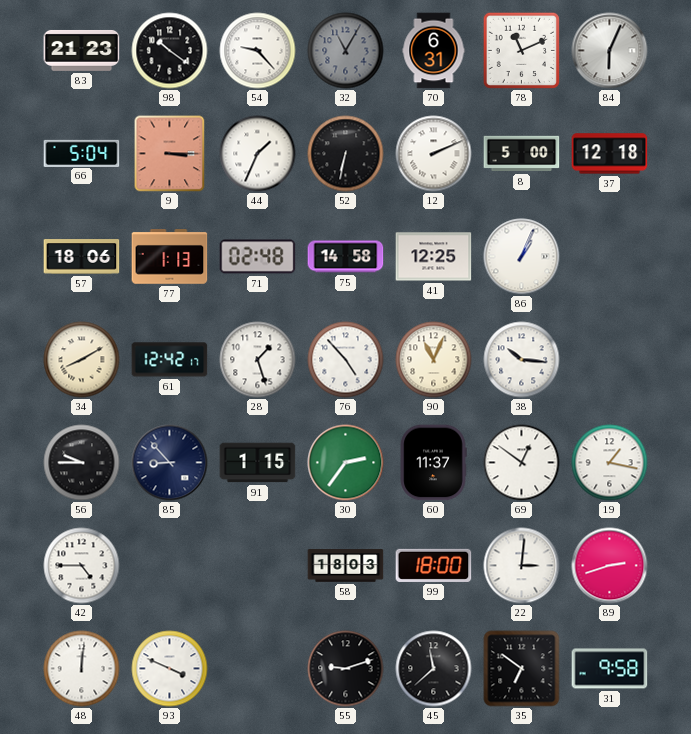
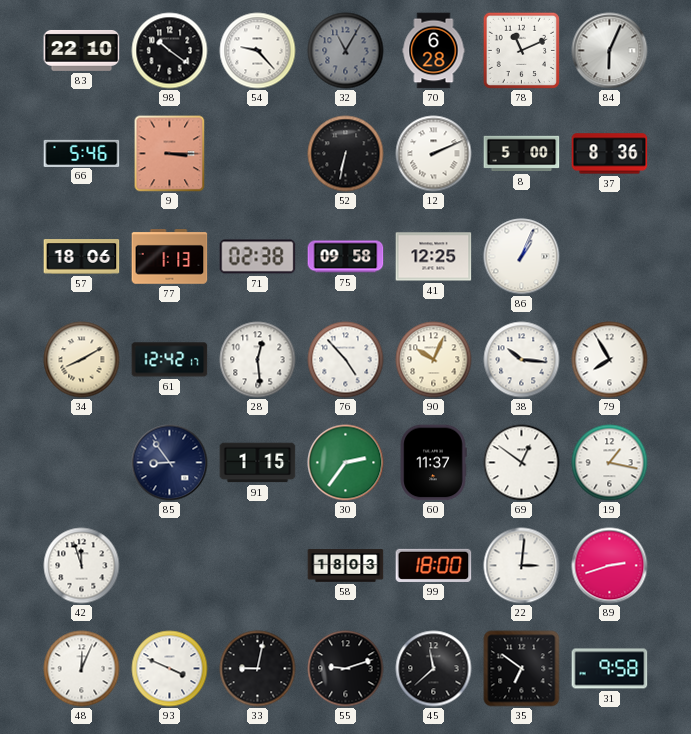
83: 21:23 -> 22:10 (82, 50)
70: 6:31 -> 6:28 (434, 51)
66: 5:04 -> 5:46 (82, 153)
44: 1:34 -> none (258, 154)
37: 12:18 -> 8:36 (610, 154)
71: 02:48 -> 02:38 (258, 257)
75: 14:58 -> 09:58 (346, 257)
28: 1:27 -> 12:29 (258, 360)
90: 11:04 -> 10:04 (434, 360)
79: none -> 7:55 (610, 360)
56: 9:45 -> none (82, 463)
85: 8:53 -> 8:54 (170, 463)
42: 4:45 -> 11:57 (82, 566)
48: 12:01 -> 12:04 (82, 669)
33: none -> 9:02 (258, 669)
